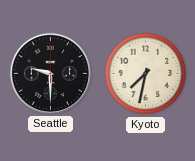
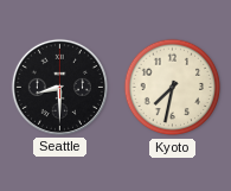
Seattle: 9:30 -> 8:30 (59, 87)
